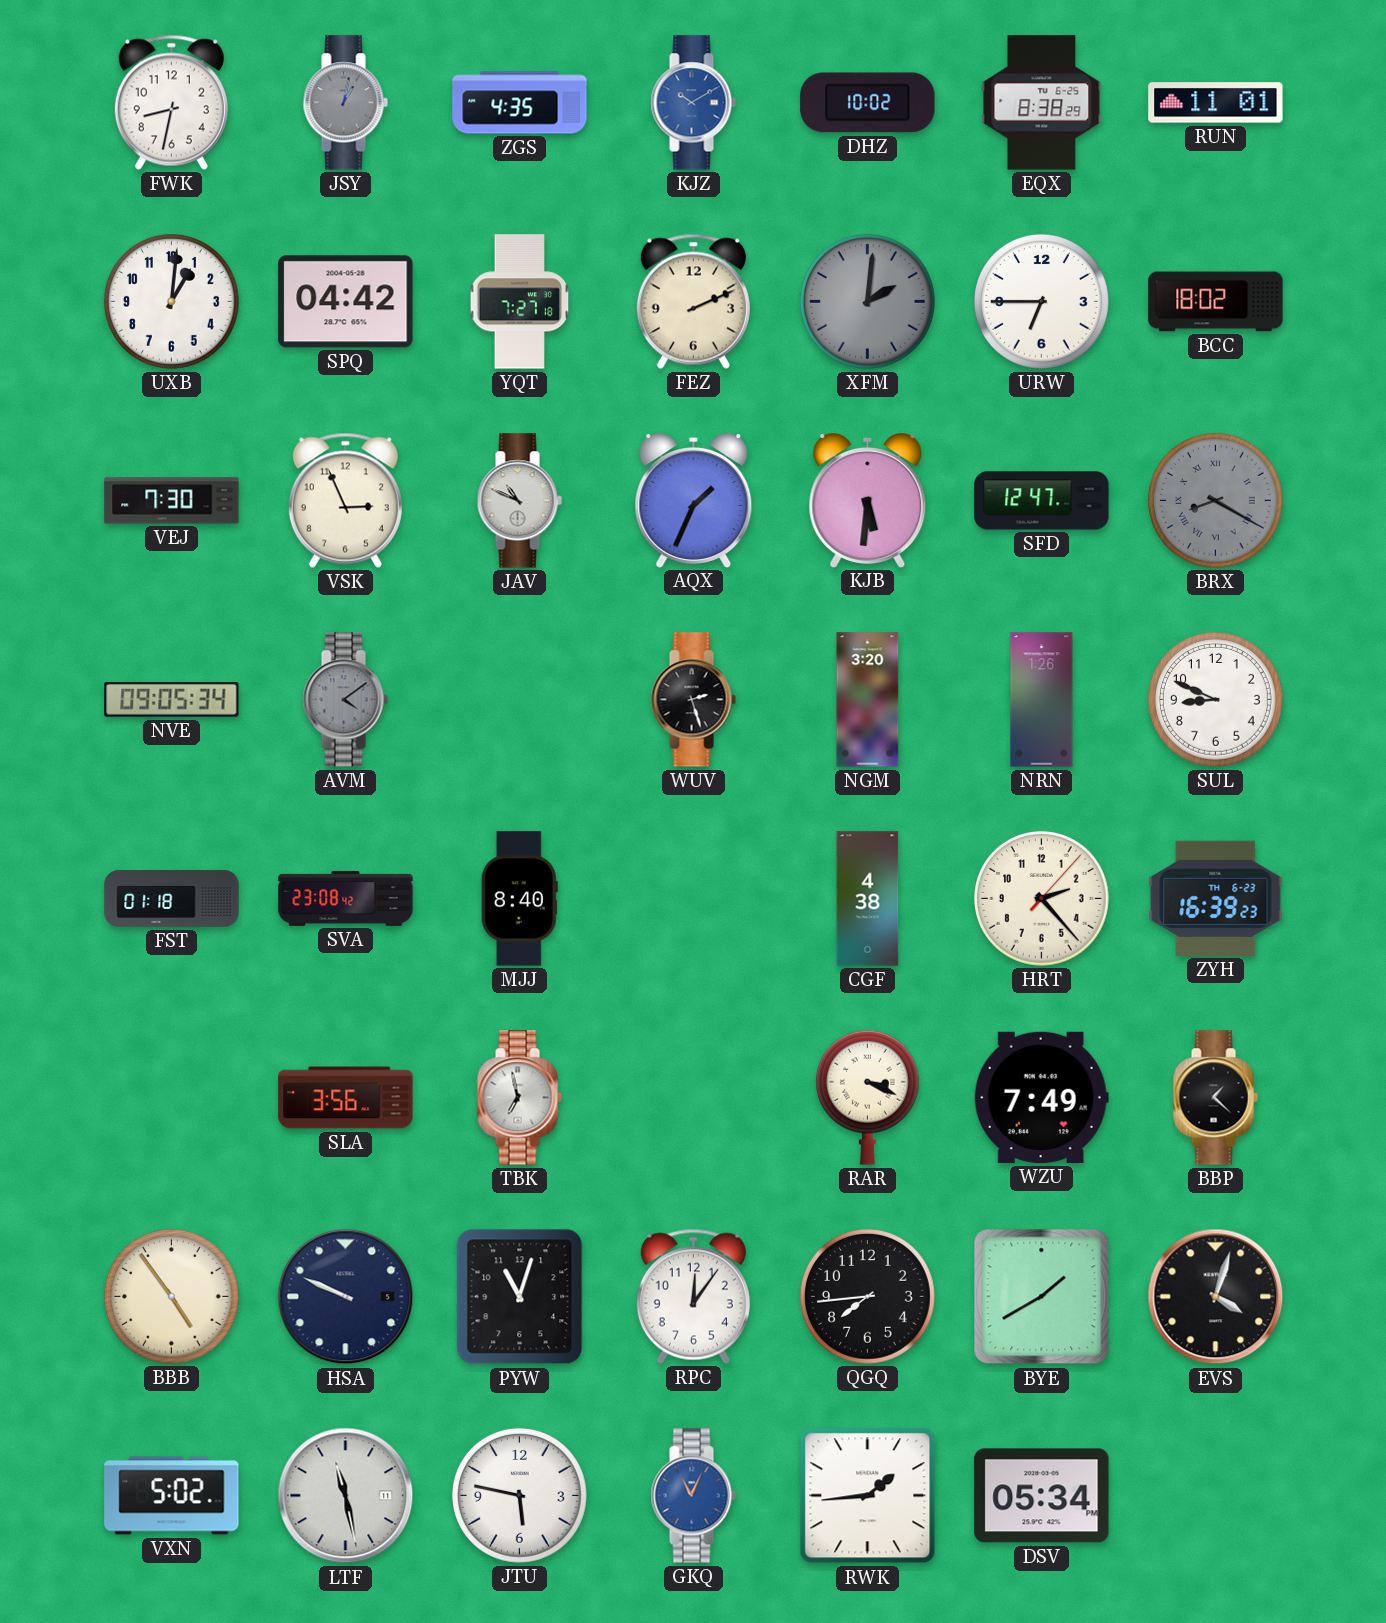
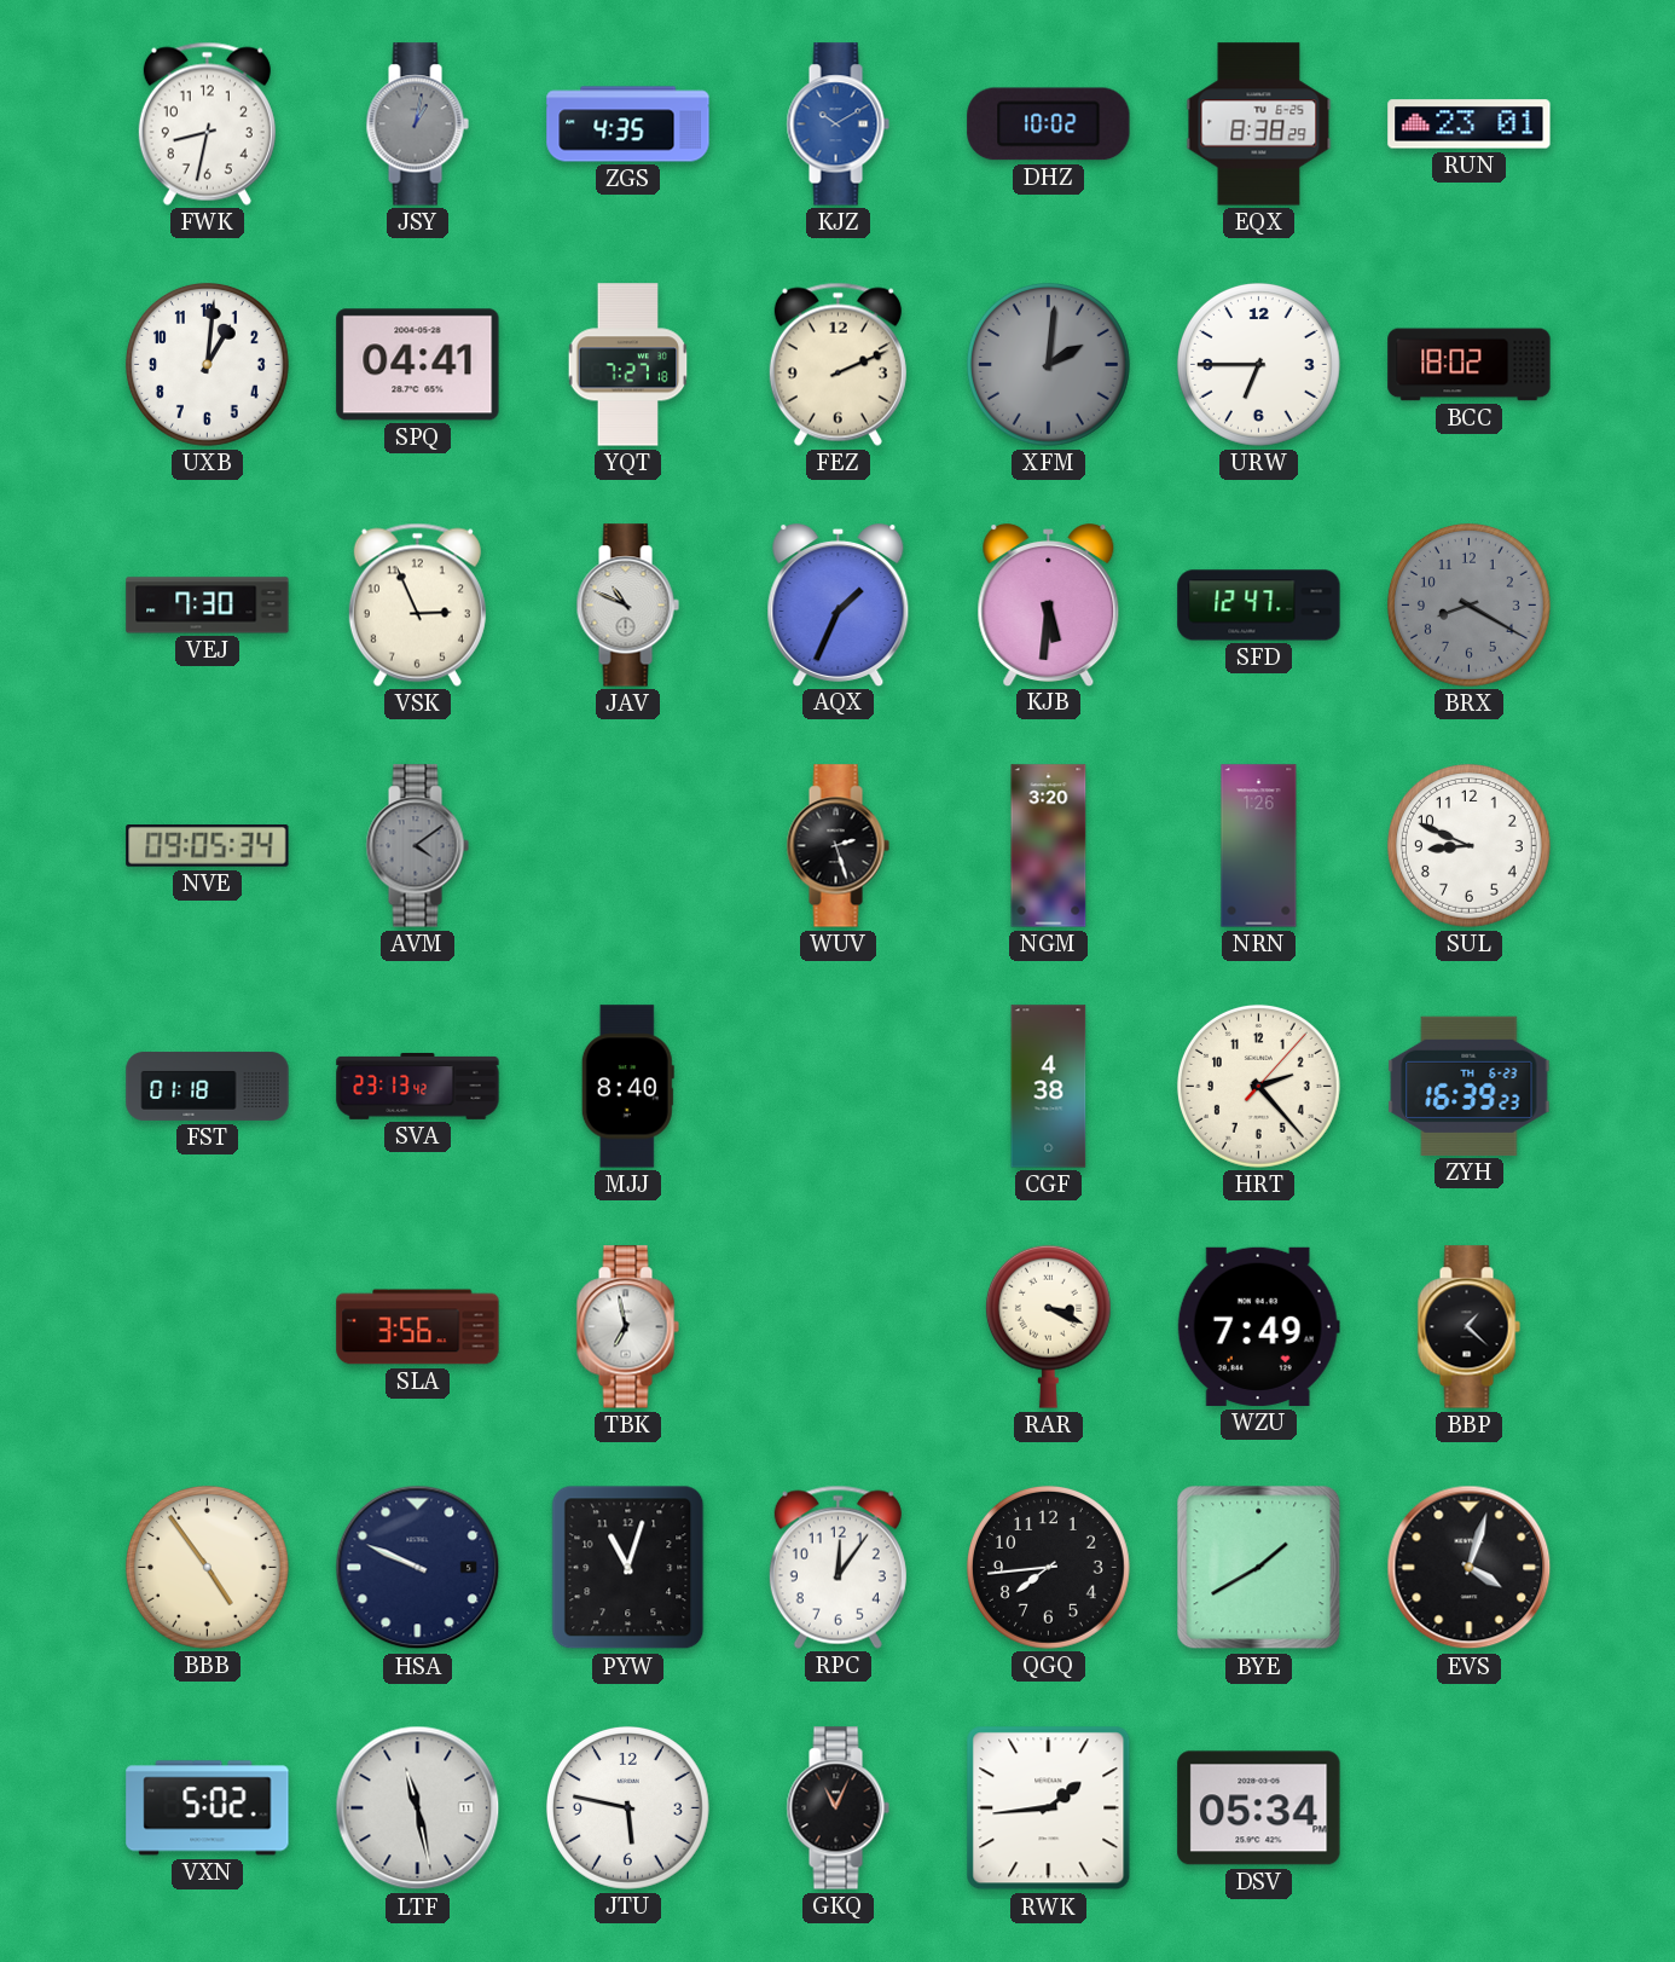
RUN: 11:01 -> 23:01 (1470, 125)
SPQ: 04:42 -> 04:41 (418, 365)
BRX numerals: Roman -> Arabic (1468, 604)
SVA: 23:08 -> 23:13 (418, 1087)
GKQ dial: blue -> black (837, 1808)
